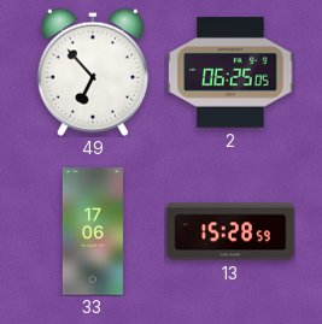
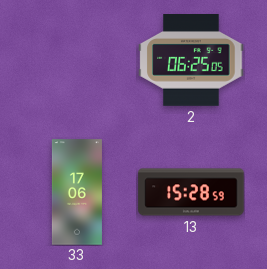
49: 6:53 -> none (93, 72)
